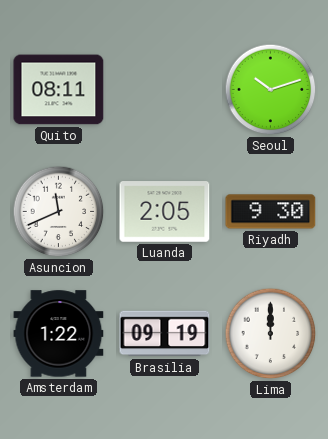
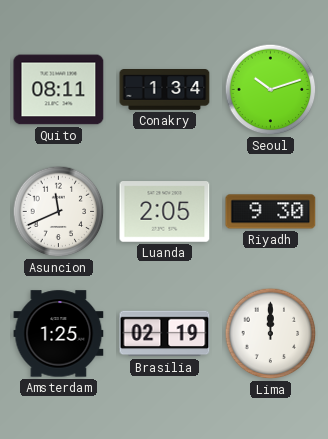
Conakry: none -> 1:34 (165, 90)
Amsterdam: 1:22 -> 1:25 (59, 334)
Brasilia: 09:19 -> 02:19 (165, 334)
